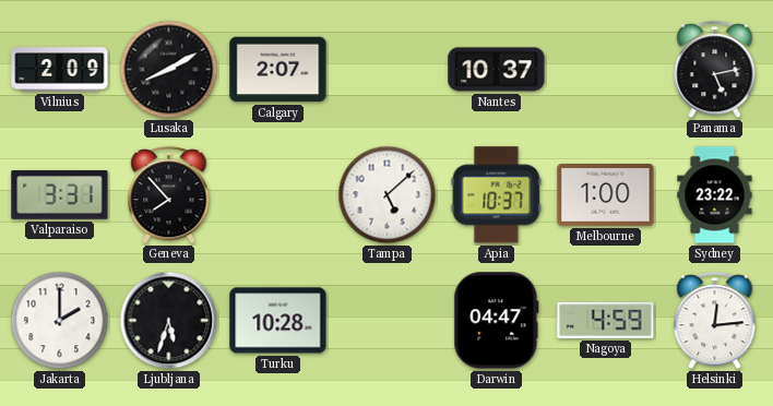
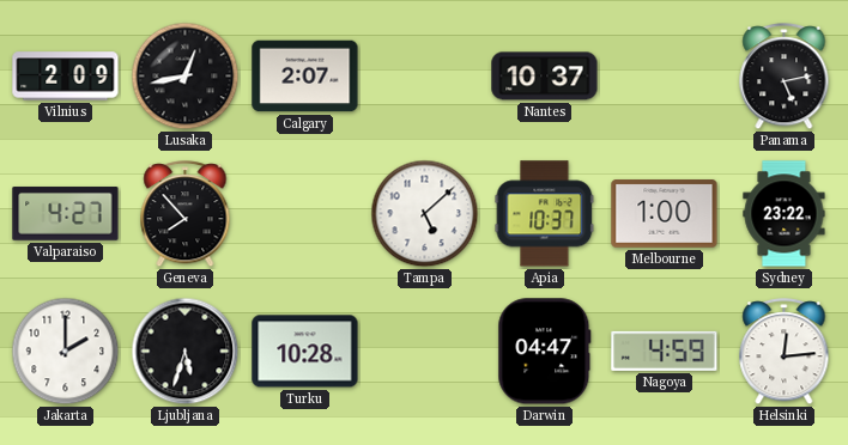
Lusaka: 8:10 -> 12:43 (186, 77)
Valparaiso: 3:31 -> 4:27 (66, 214)
